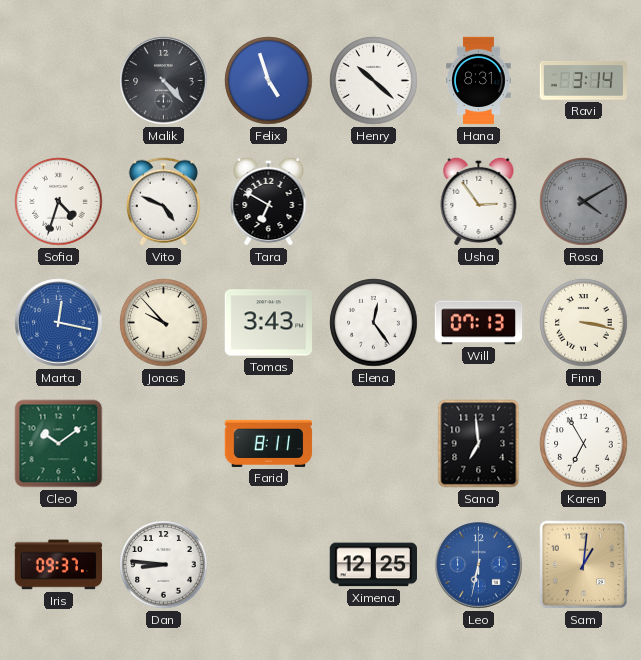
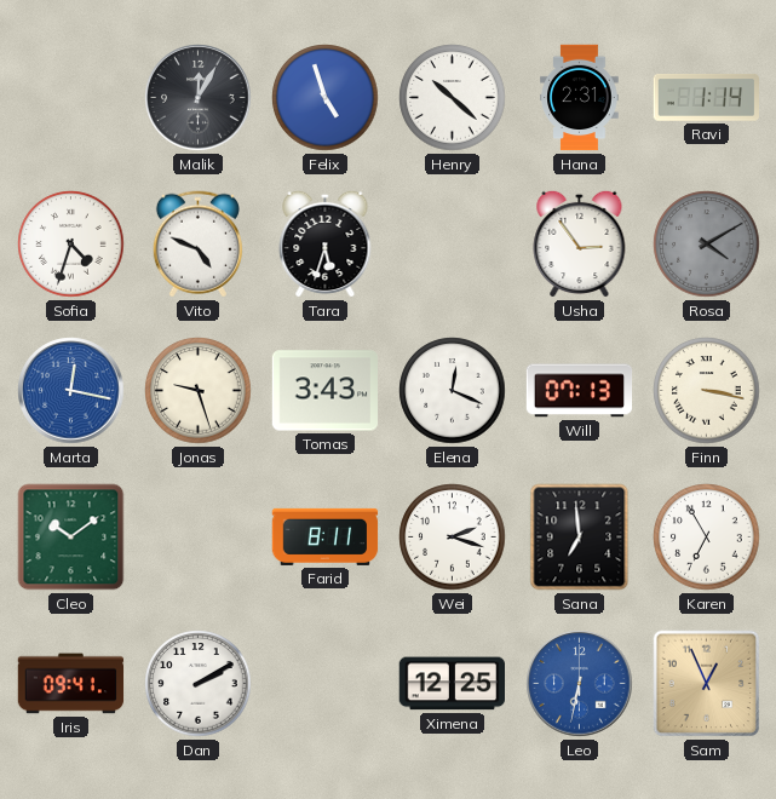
Malik: 4:23 -> 12:05 (199, 98)
Hana: 8:31 -> 2:31 (580, 98)
Ravi: 3:14 -> 1:14 (706, 98)
Tara: 6:50 -> 5:33 (326, 243)
Jonas: 9:53 -> 9:27 (199, 391)
Elena: 12:24 -> 12:19 (453, 391)
Wei: none -> 2:18 (453, 538)
Iris: 09:37 -> 09:41 (71, 684)
Dan: 8:46 -> 2:10 (199, 684)
Sam: 1:01 -> 12:56 (707, 684)
